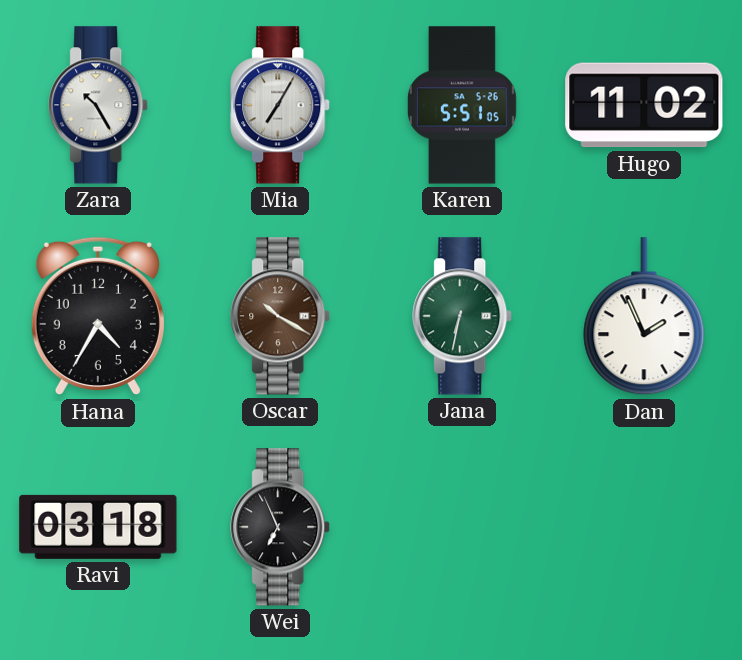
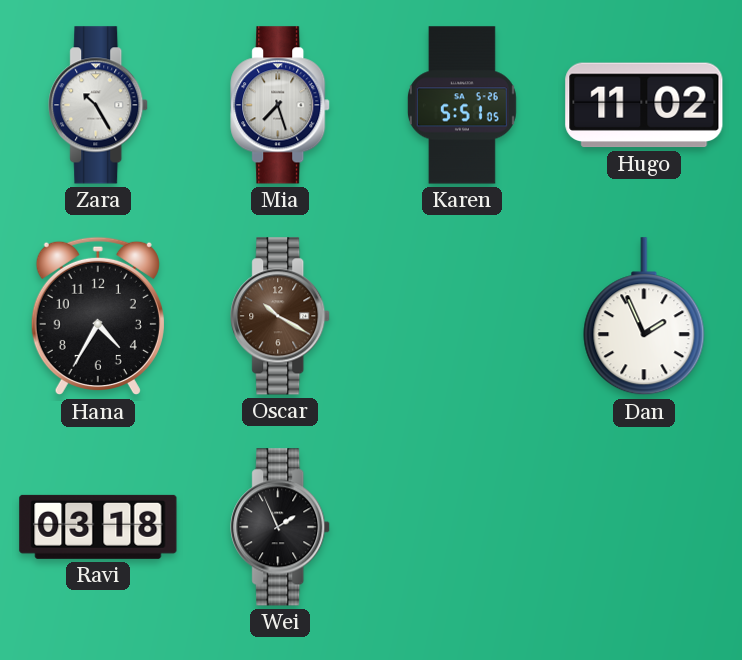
Mia: 7:05 -> 7:27 (281, 105)
Jana: 6:32 -> none (463, 316)
Wei: 6:56 -> 1:56 (281, 527)
